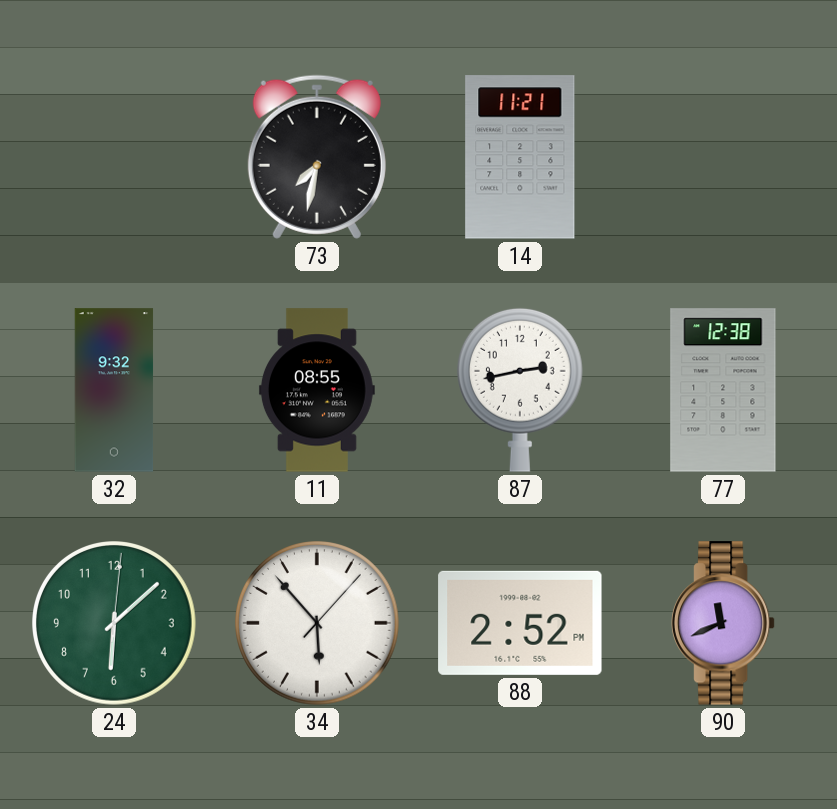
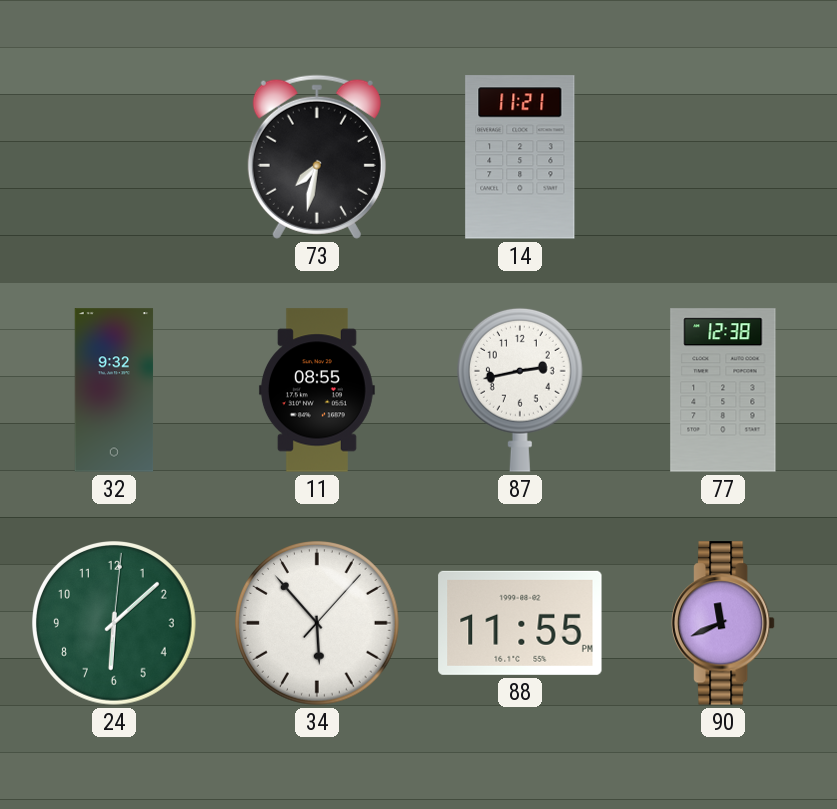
88: 2:52 -> 11:55 (520, 623)
